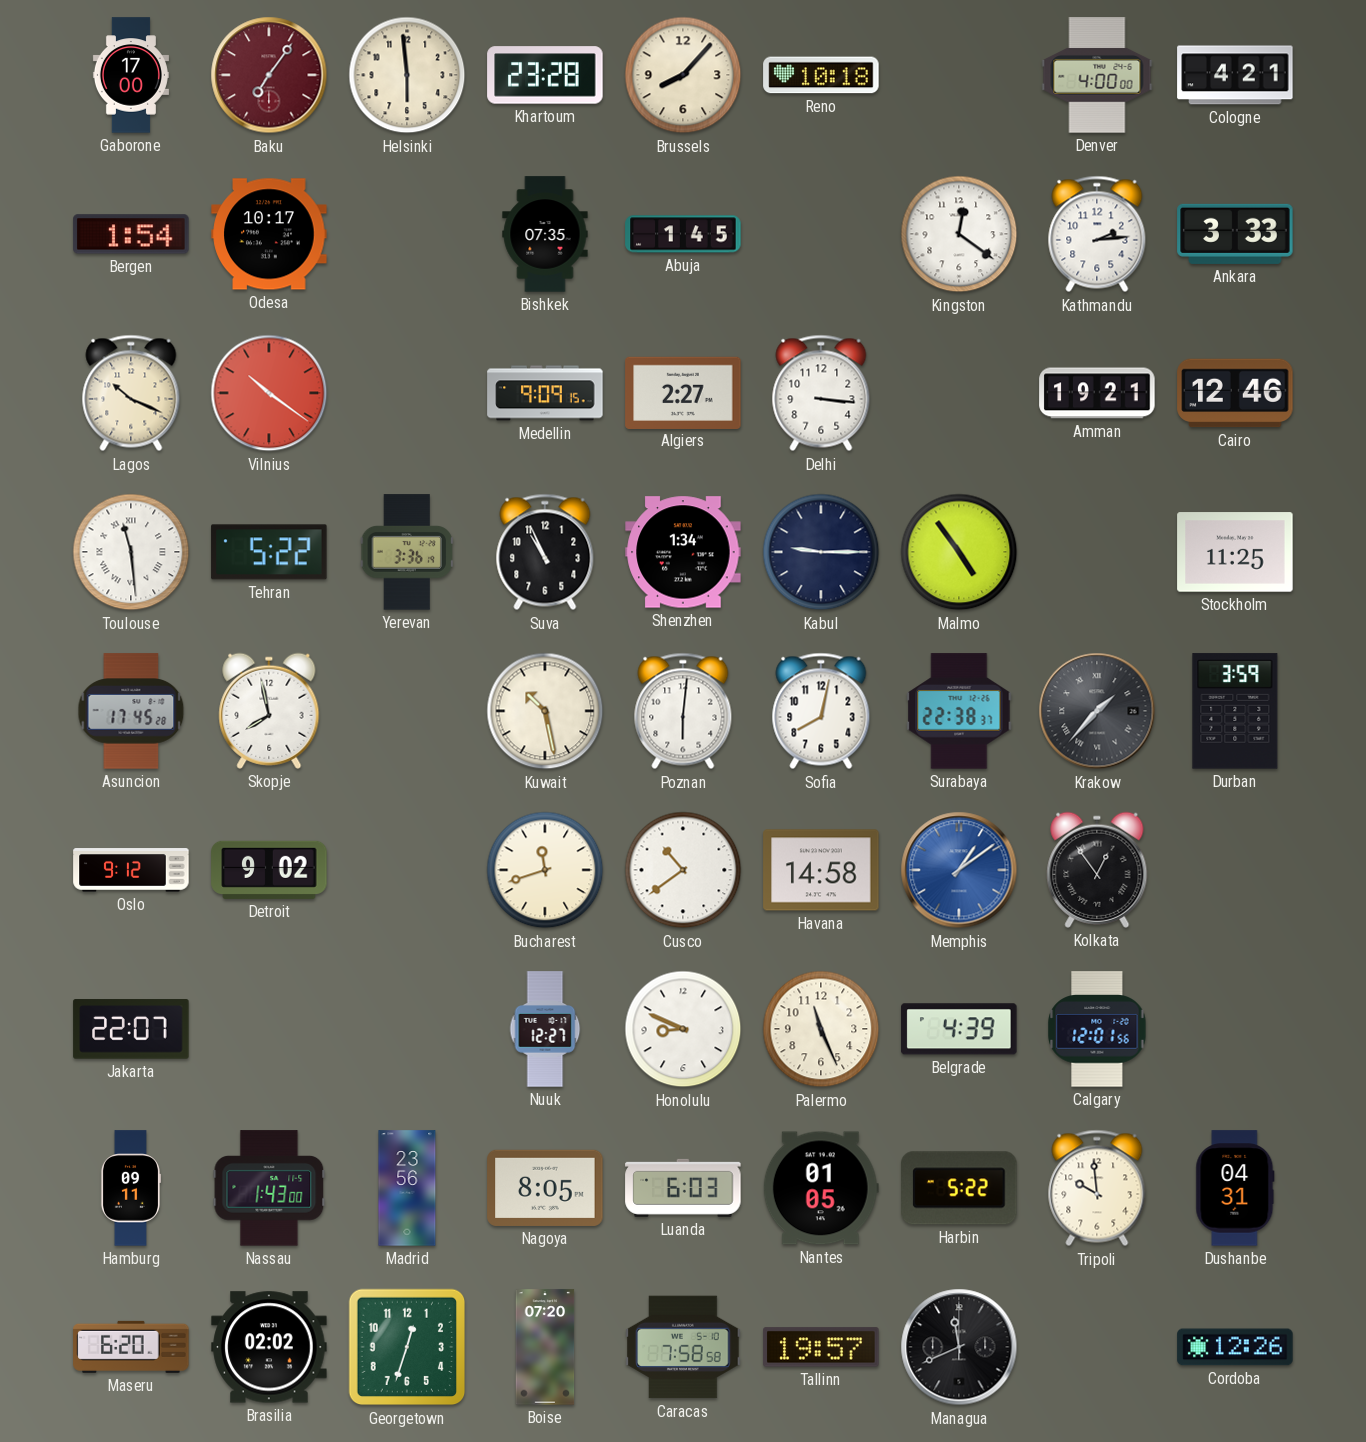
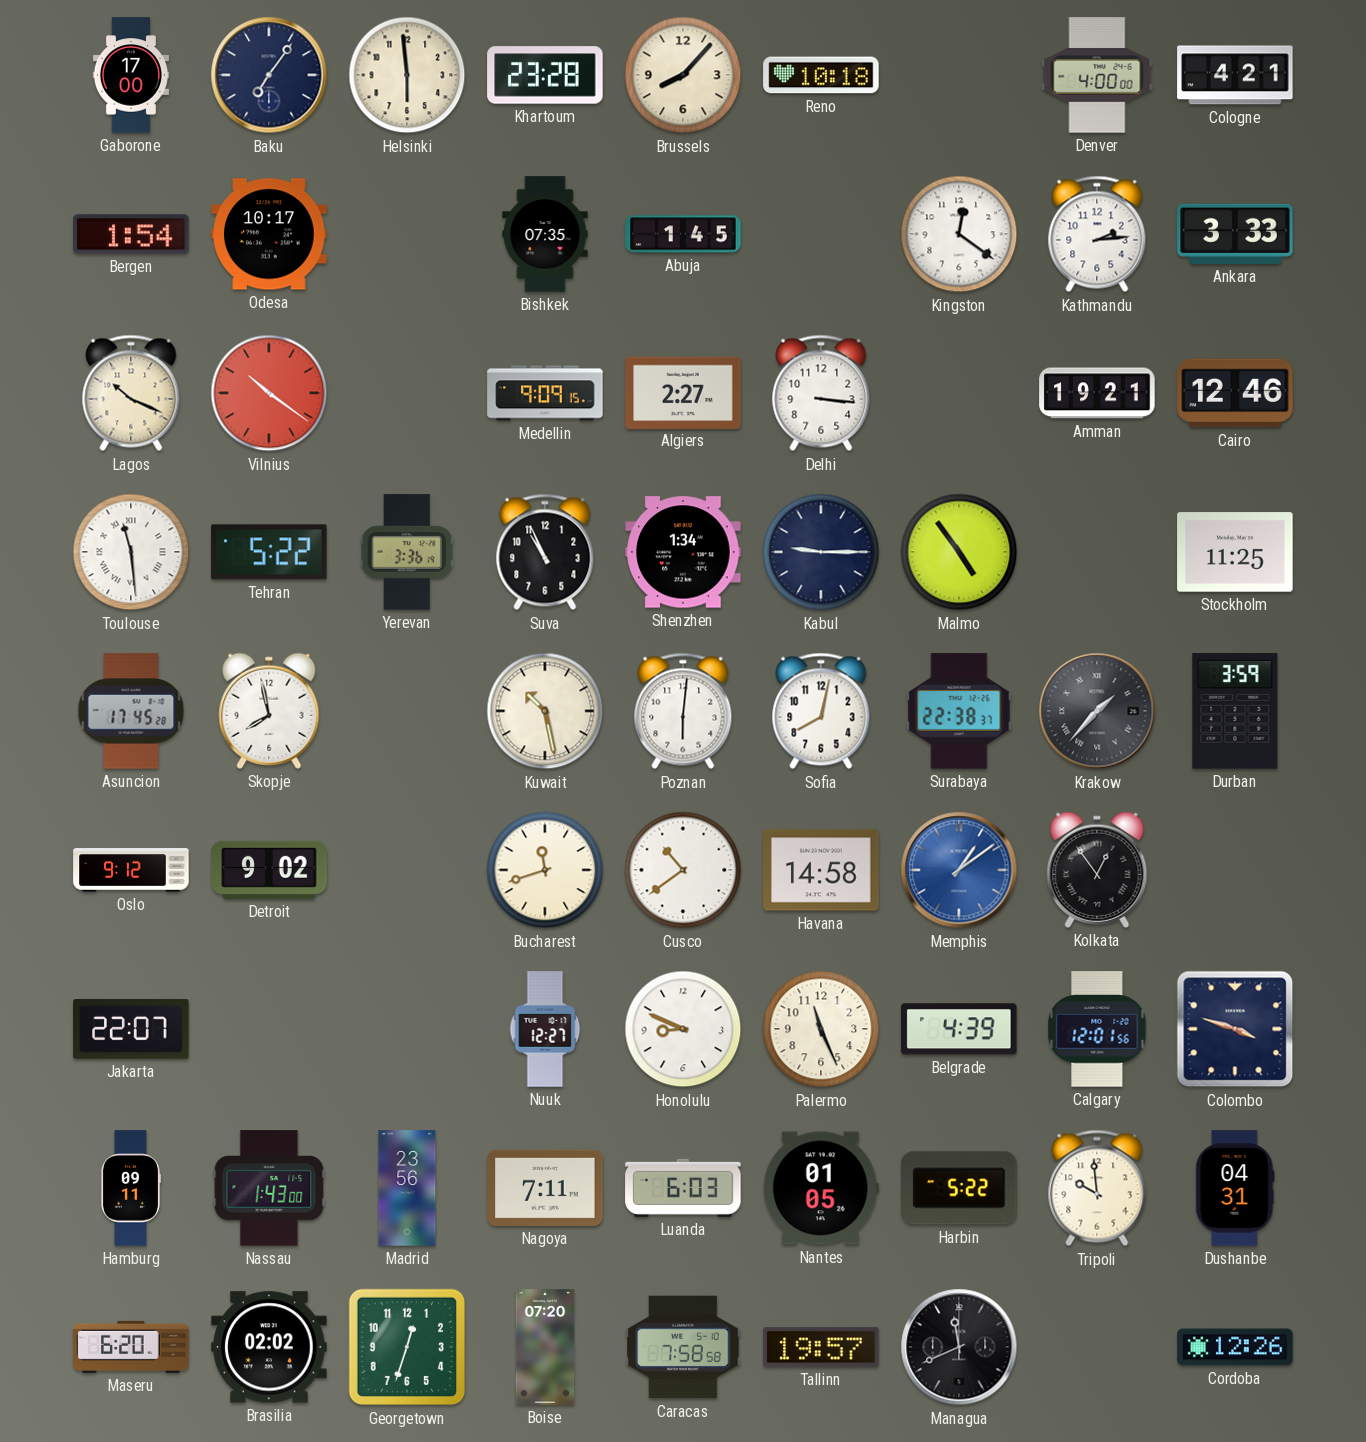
Baku dial: burgundy -> navy (269, 75)
Colombo: none -> 3:48 (1235, 1029)
Nagoya: 8:05 -> 7:11 (545, 1188)
